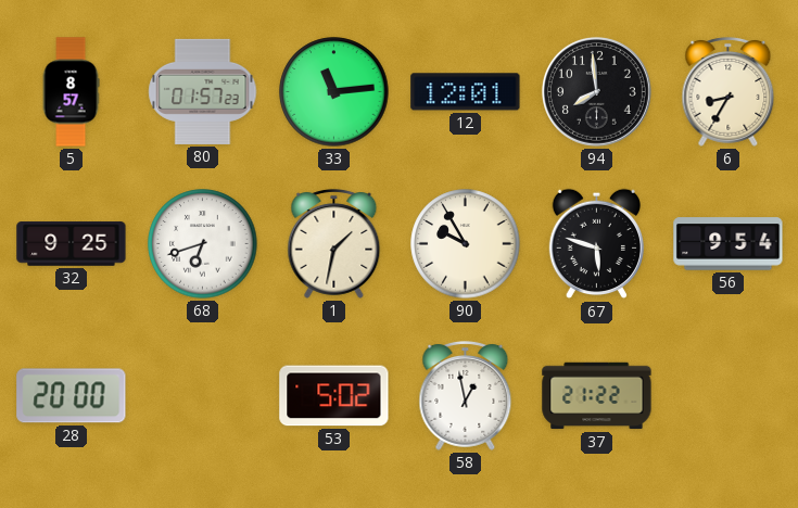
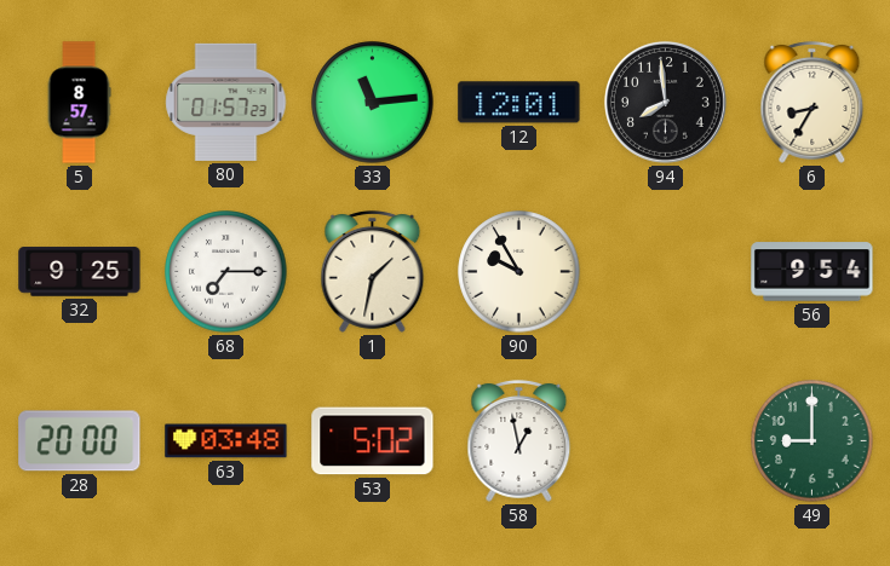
68: 6:42 -> 7:15 (226, 272)
67: 5:48 -> none (596, 244)
63: none -> 03:48 (226, 441)
37: 21:22 -> none (597, 396)
49: none -> 9:00 (813, 441)
